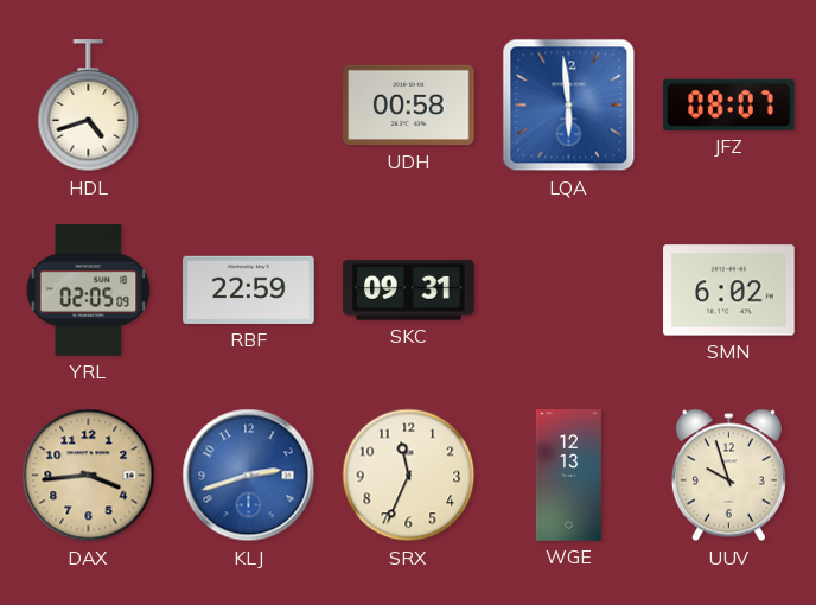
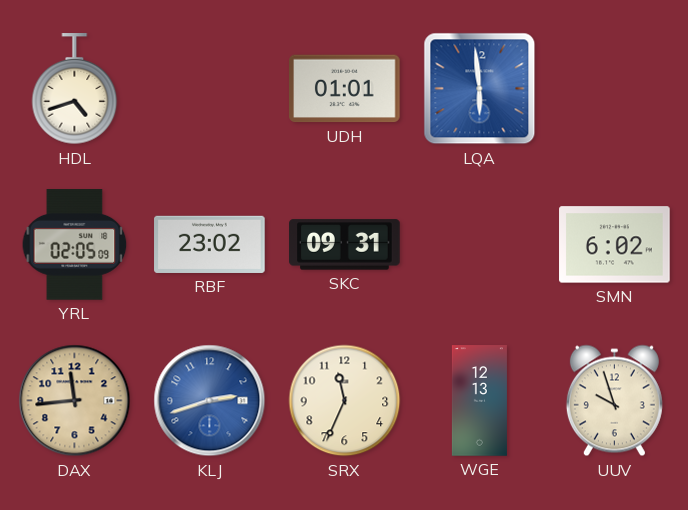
UDH: 00:58 -> 01:01 (345, 89)
JFZ: 08:07 -> none (729, 104)
RBF: 22:59 -> 23:02 (210, 244)
DAX: 3:44 -> 11:44 (75, 401)
